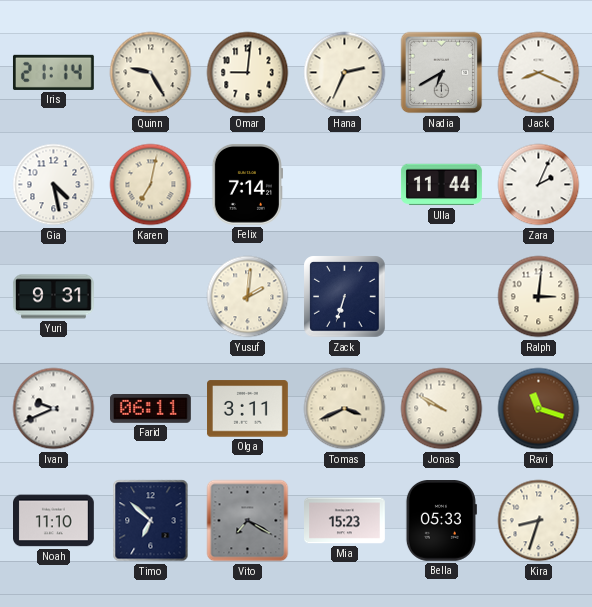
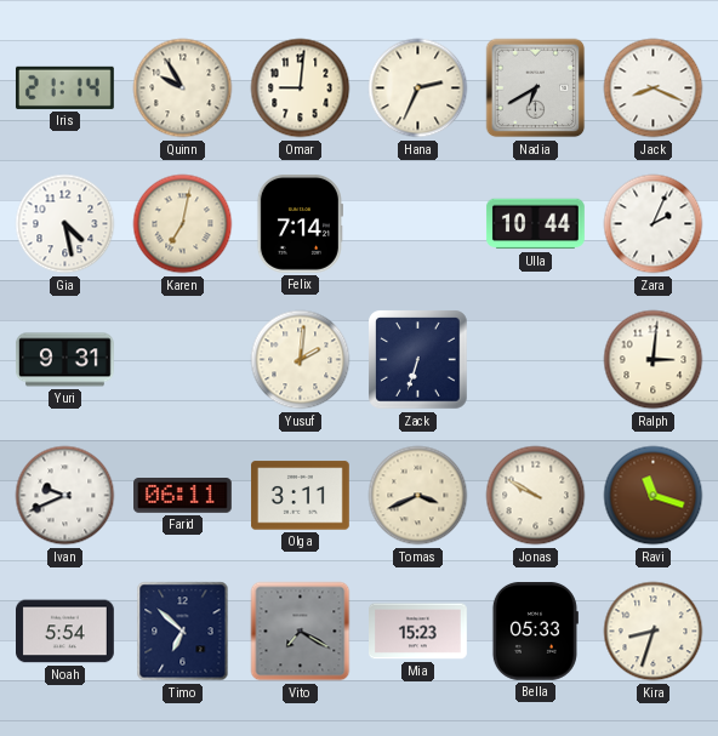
Quinn: 9:25 -> 9:55 (183, 89)
Ulla: 11:44 -> 10:44 (535, 224)
Noah: 11:10 -> 5:54 (65, 632)
